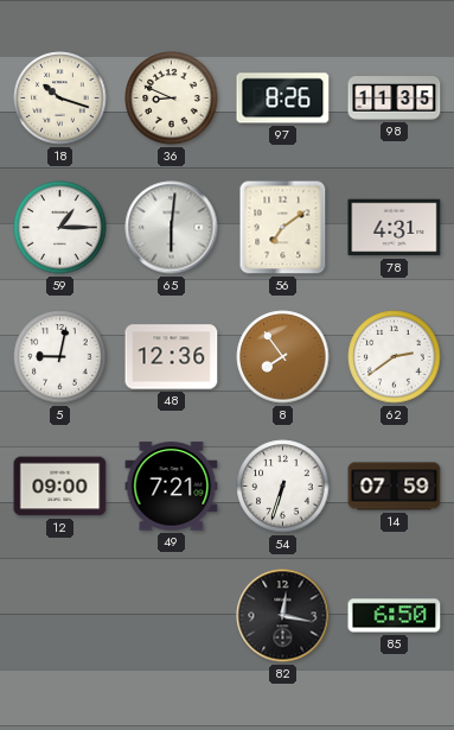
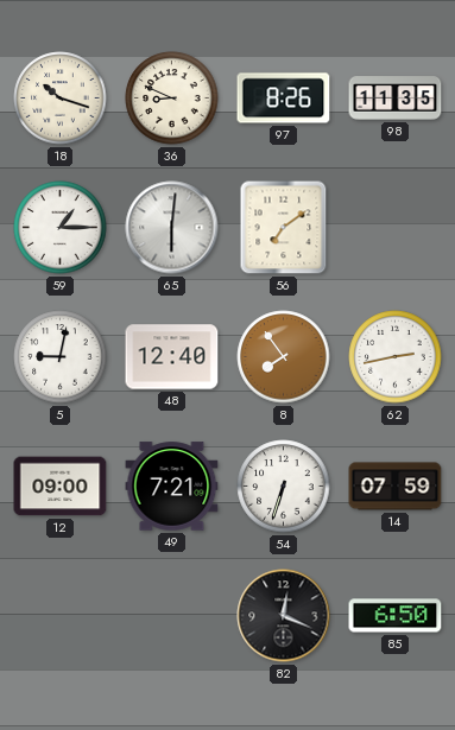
78: 4:31 -> none (395, 228)
48: 12:36 -> 12:40 (172, 357)
62: 2:39 -> 2:43 (396, 357)
82: 12:17 -> 12:19 (284, 616)
